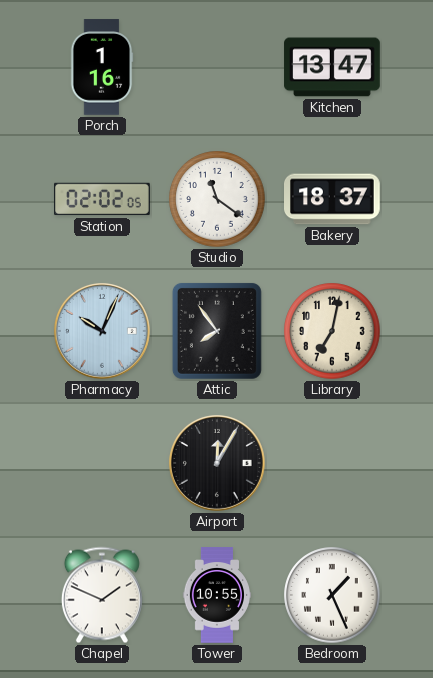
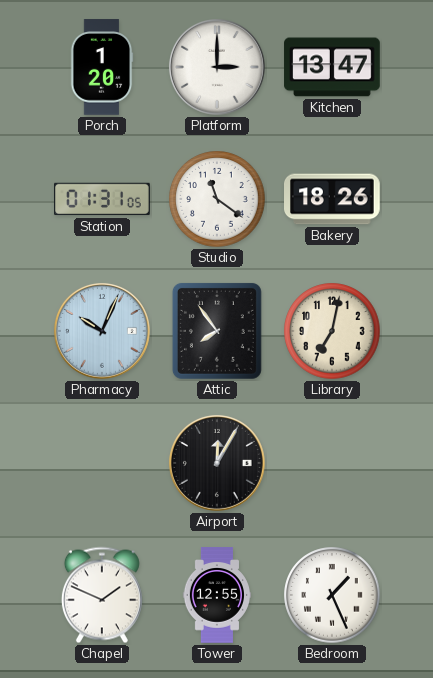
Porch: 1:16 -> 1:20 (102, 67)
Platform: none -> 3:00 (217, 67)
Station: 02:02 -> 01:31 (102, 199)
Bakery: 18:37 -> 18:26 (332, 199)
Tower: 10:55 -> 12:55 (216, 595)
